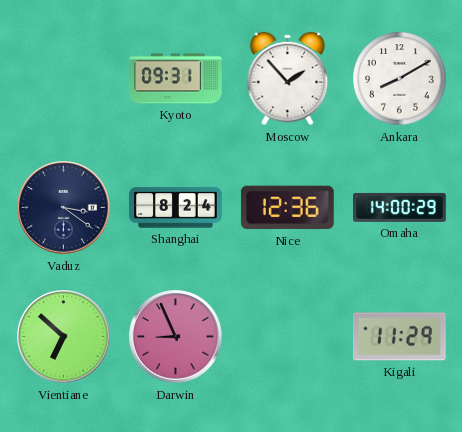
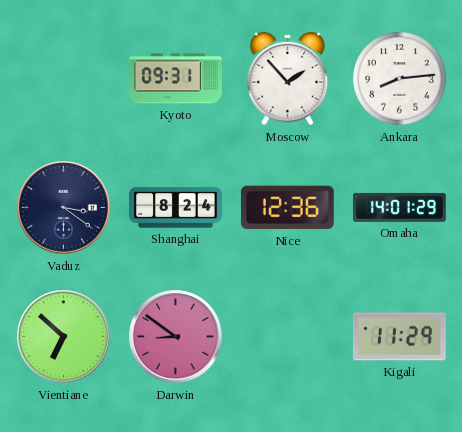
Ankara: 8:10 -> 8:14 (400, 79)
Omaha: 14:00 -> 14:01 (400, 207)
Darwin: 8:56 -> 8:51 (176, 337)
